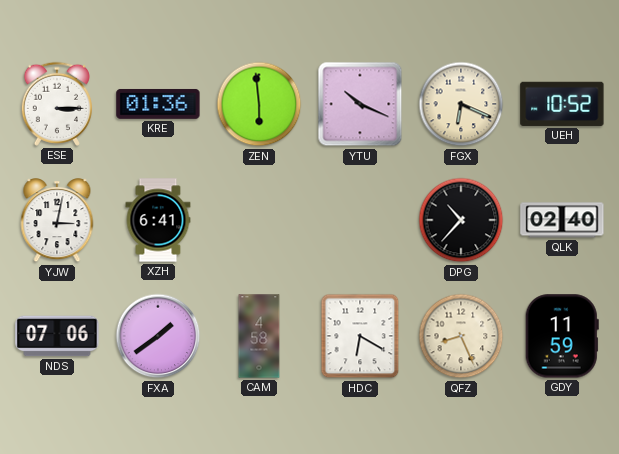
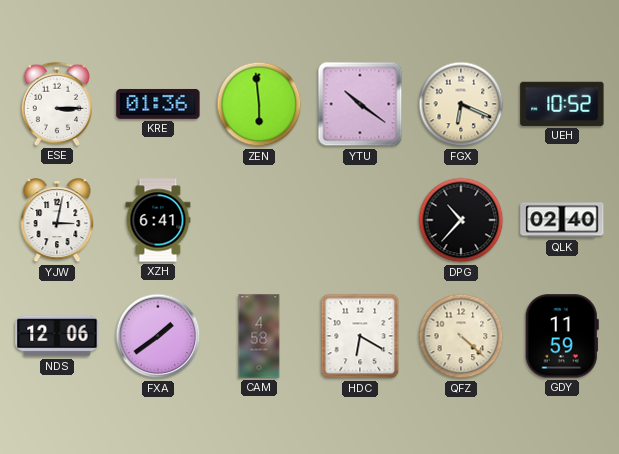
YTU: 10:19 -> 10:21 (360, 104)
NDS: 07:06 -> 12:06 (57, 336)
QFZ: 8:26 -> 4:22 (461, 336)
